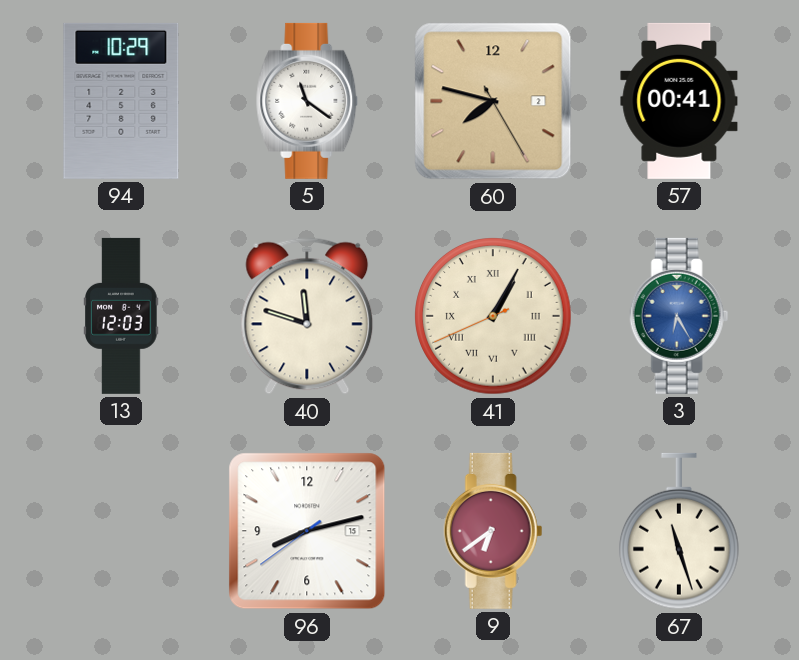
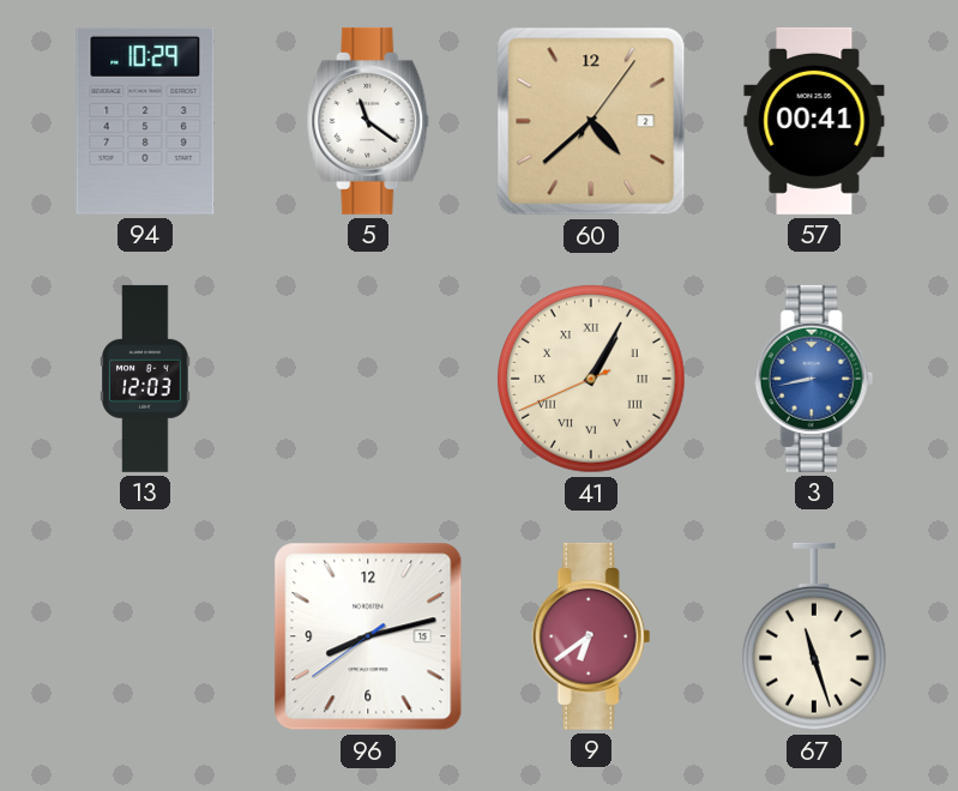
60: 7:47 -> 4:38 (591, 121)
40: 11:48 -> none (307, 316)
3: 6:25 -> 8:43 (814, 379)
